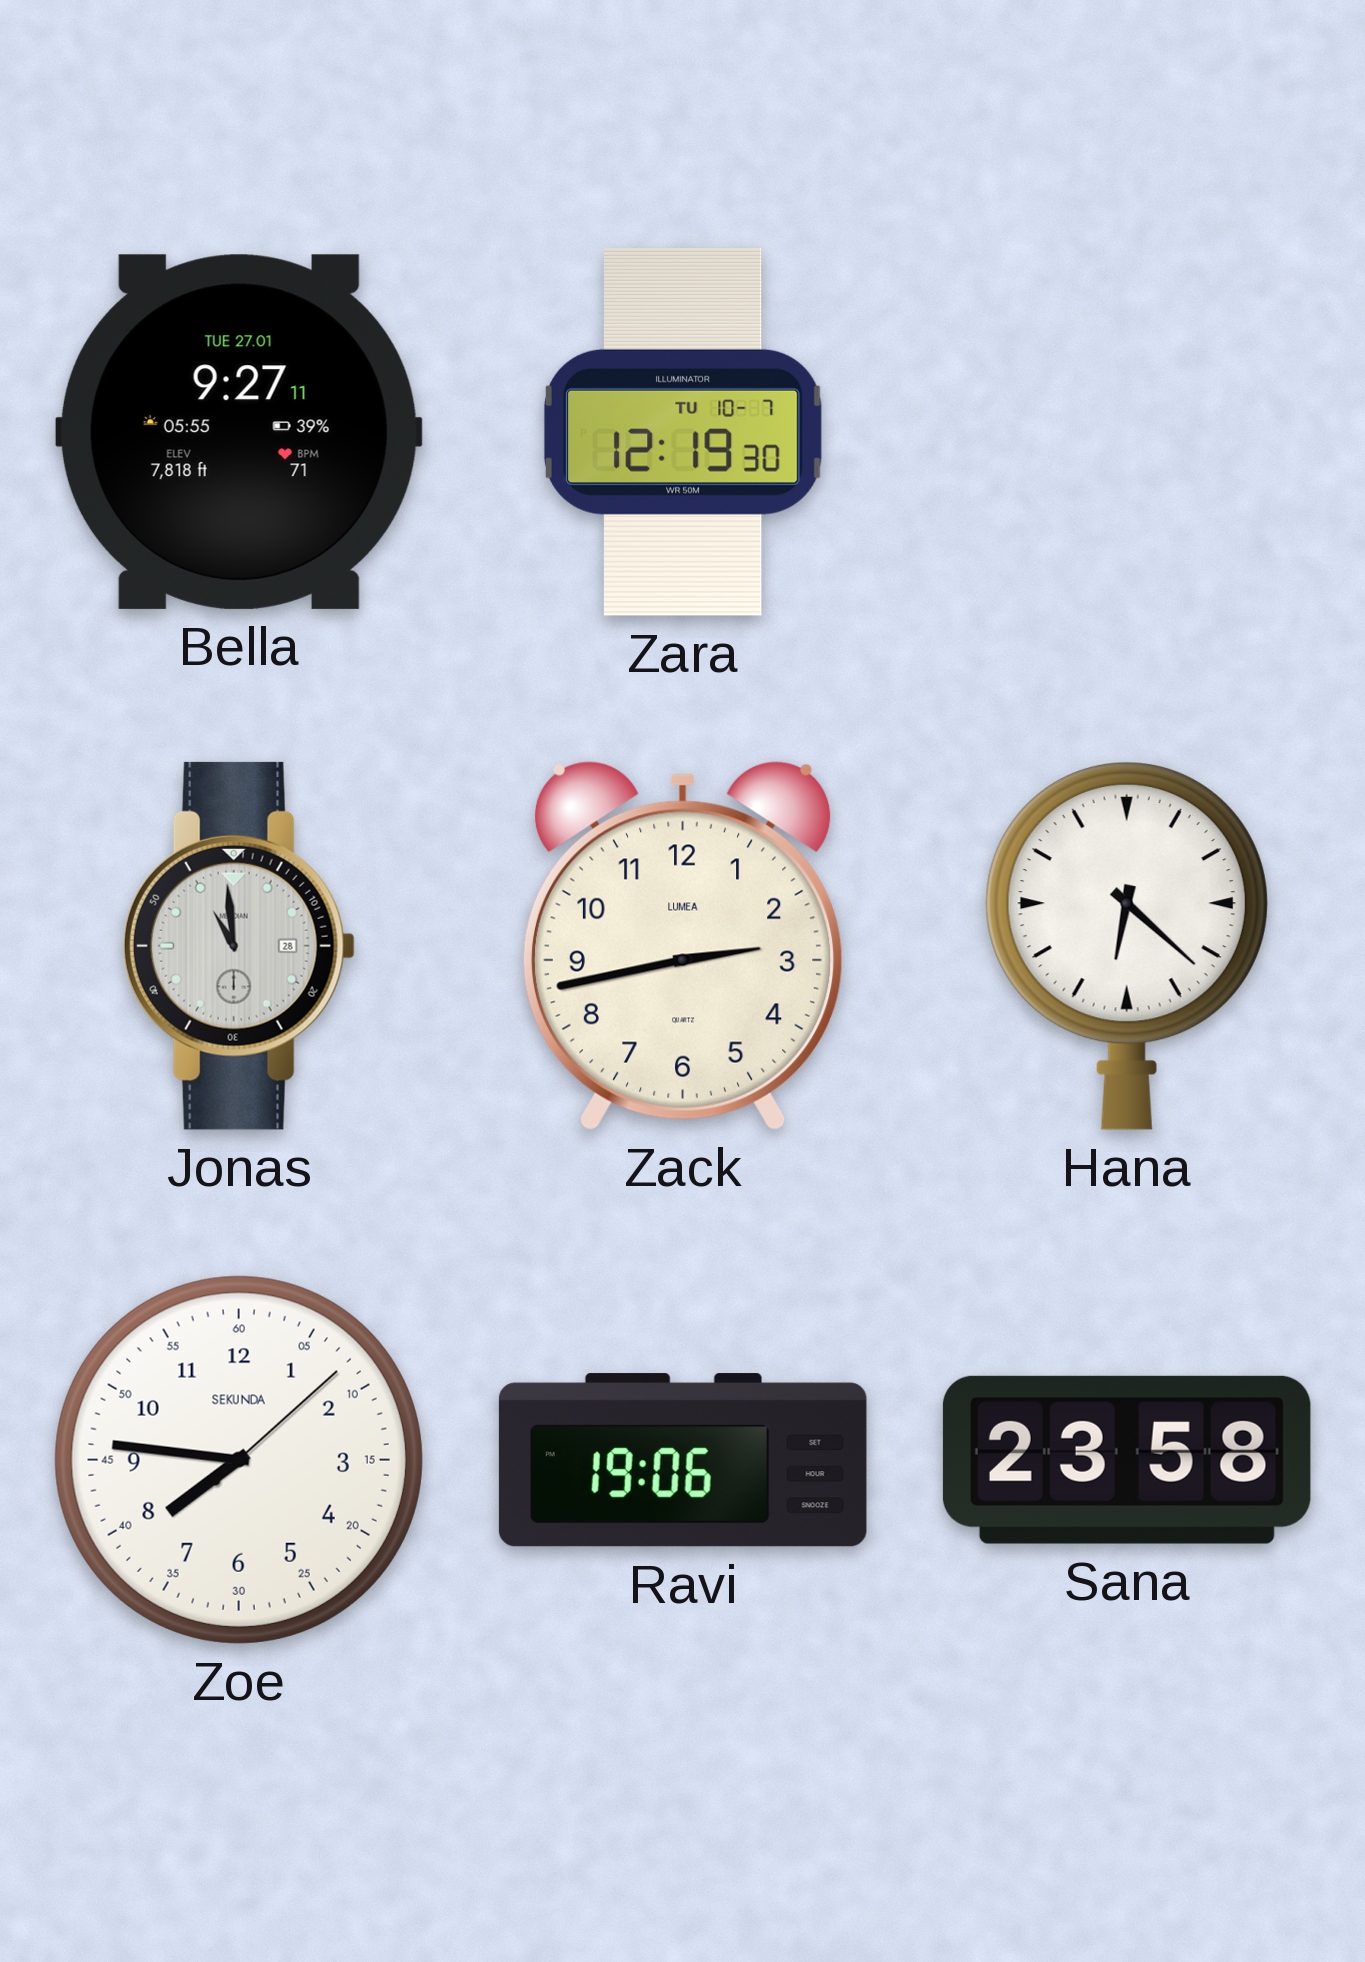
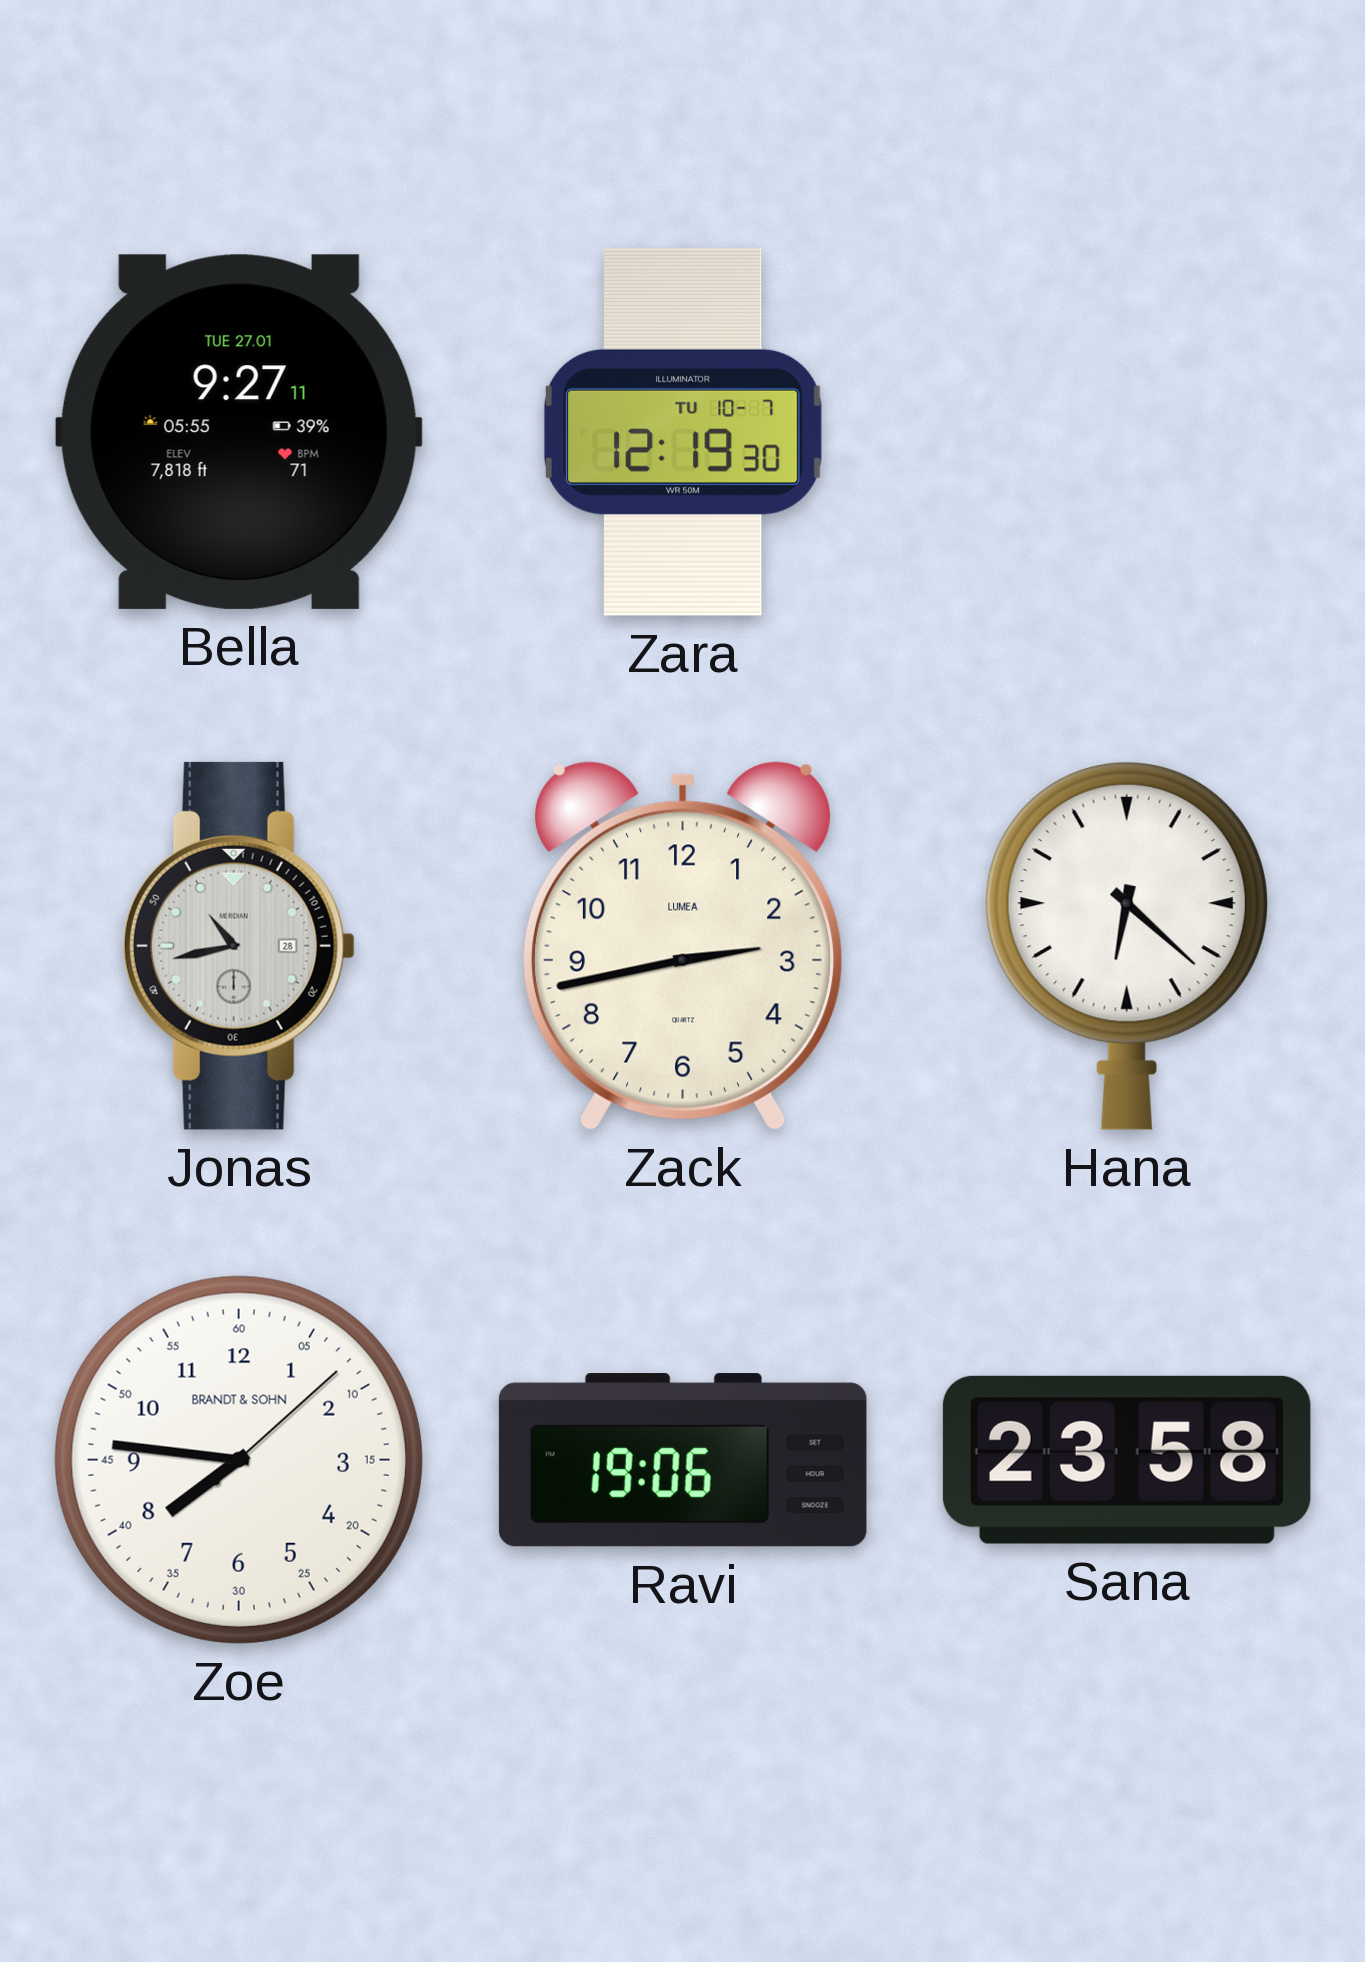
Jonas: 10:59 -> 10:43 (239, 946)
Zoe brand: SEKUNDA -> BRANDT & SOHN (239, 1460)
